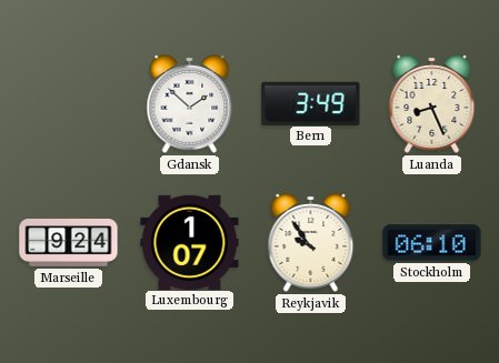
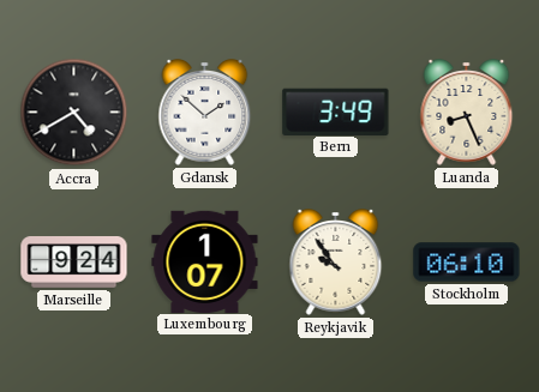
Accra: none -> 4:40 (74, 113)
